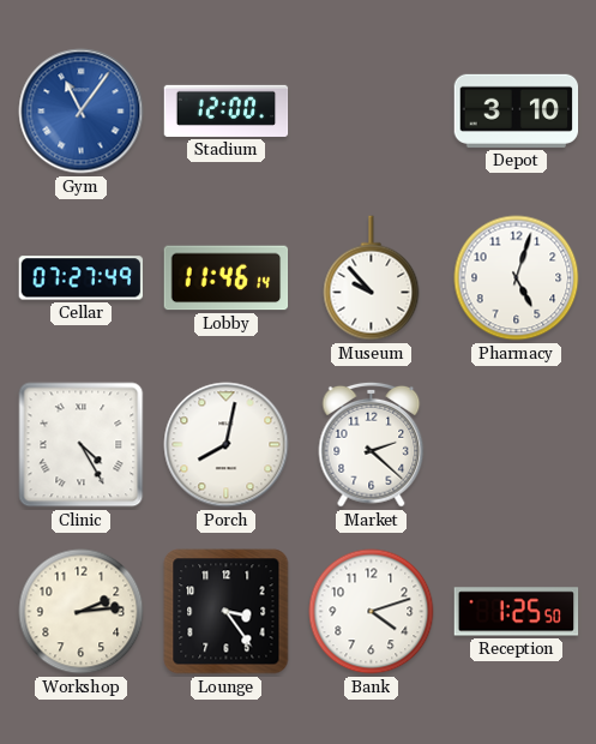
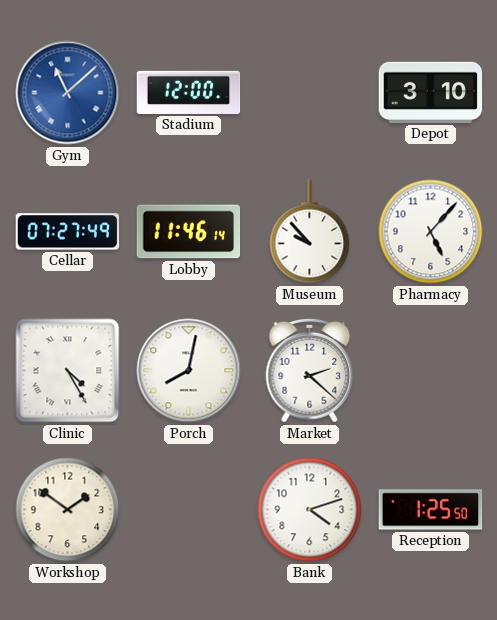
Gym: 11:06 -> 11:08 (68, 93)
Pharmacy: 5:03 -> 5:07 (431, 232)
Workshop: 2:14 -> 1:51 (68, 510)
Lounge: 3:24 -> none (227, 612)
